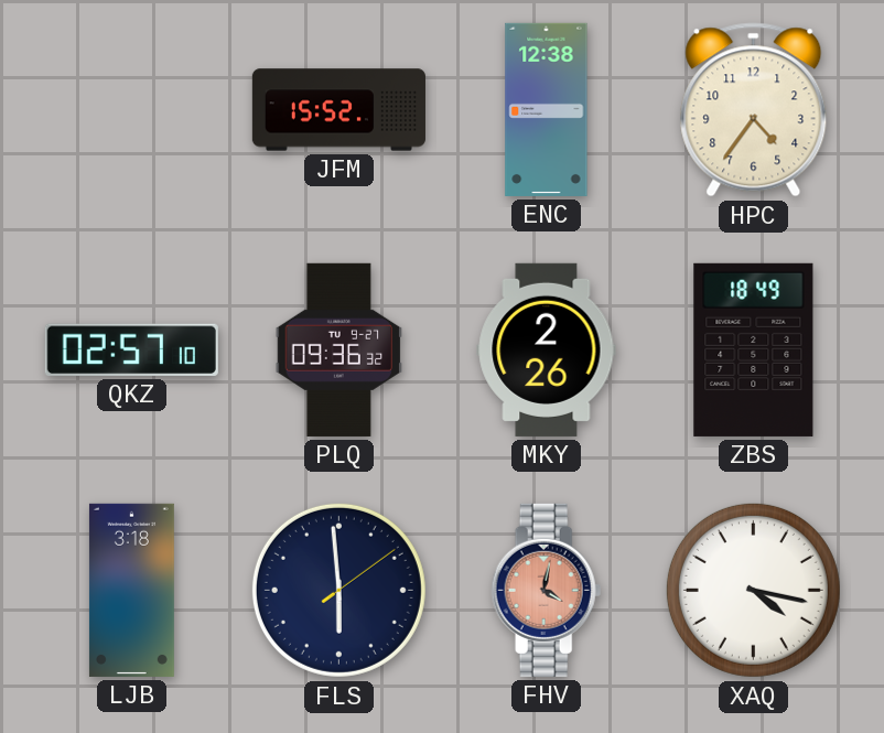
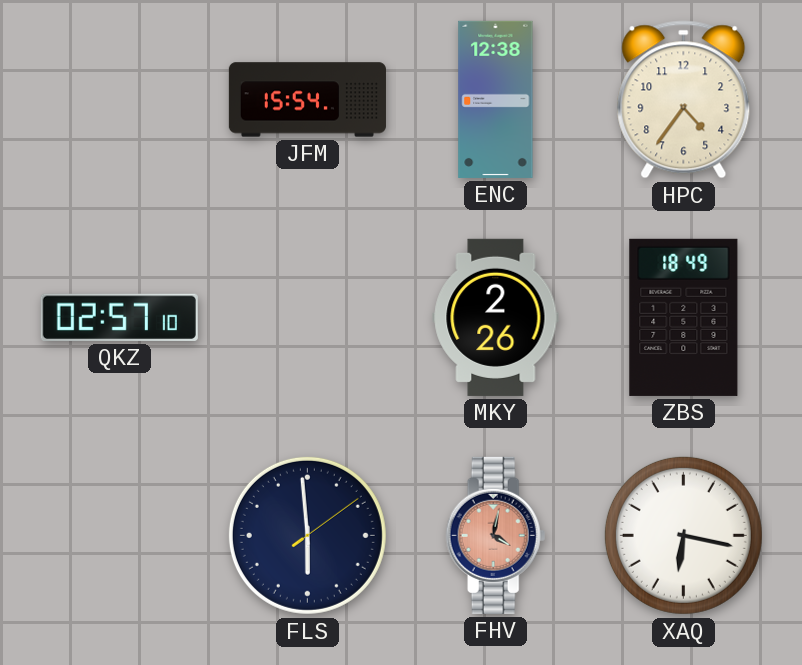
JFM: 15:52 -> 15:54 (307, 100)
PLQ: 09:36 -> none (339, 349)
LJB: 3:18 -> none (131, 590)
XAQ: 4:17 -> 6:17 (683, 535)
